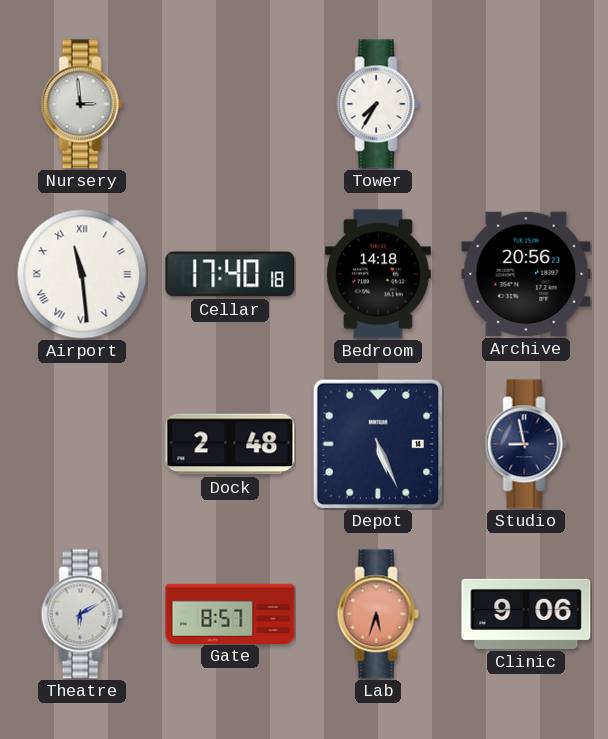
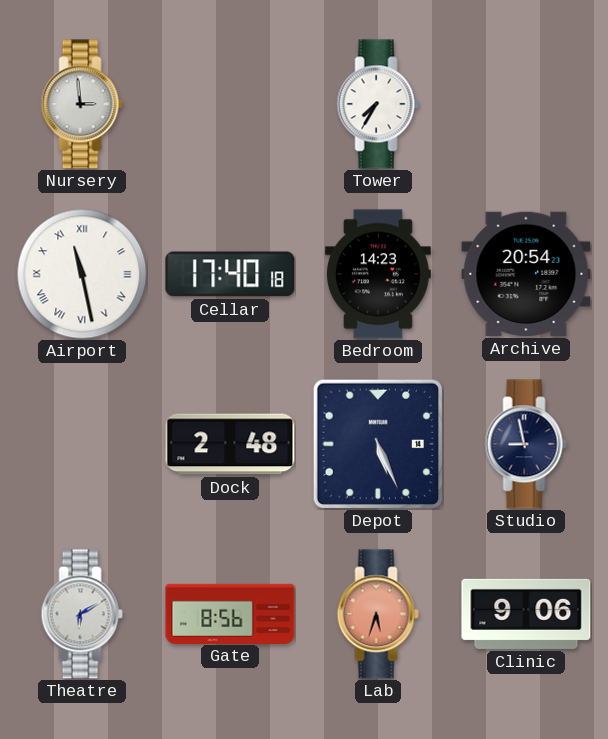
Airport: 11:29 -> 11:28 (82, 274)
Bedroom: 14:18 -> 14:23 (378, 274)
Archive: 20:56 -> 20:54 (526, 274)
Gate: 8:57 -> 8:56 (230, 613)
